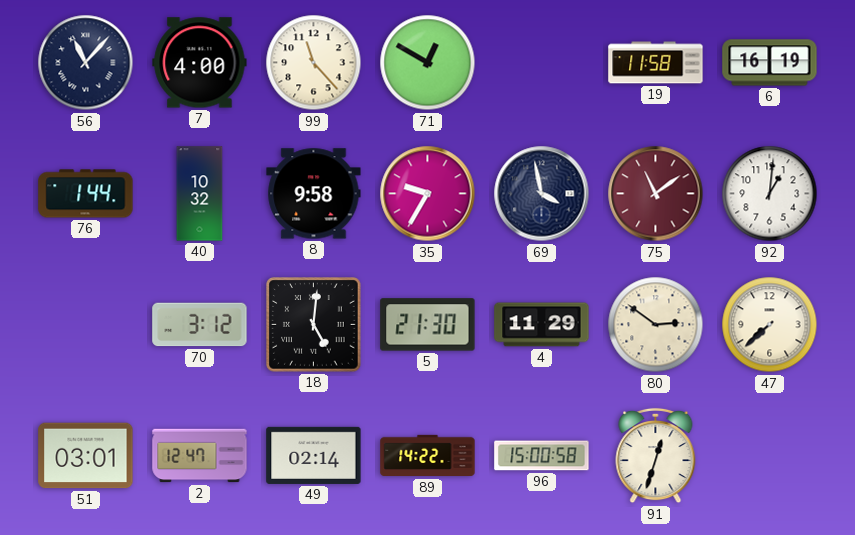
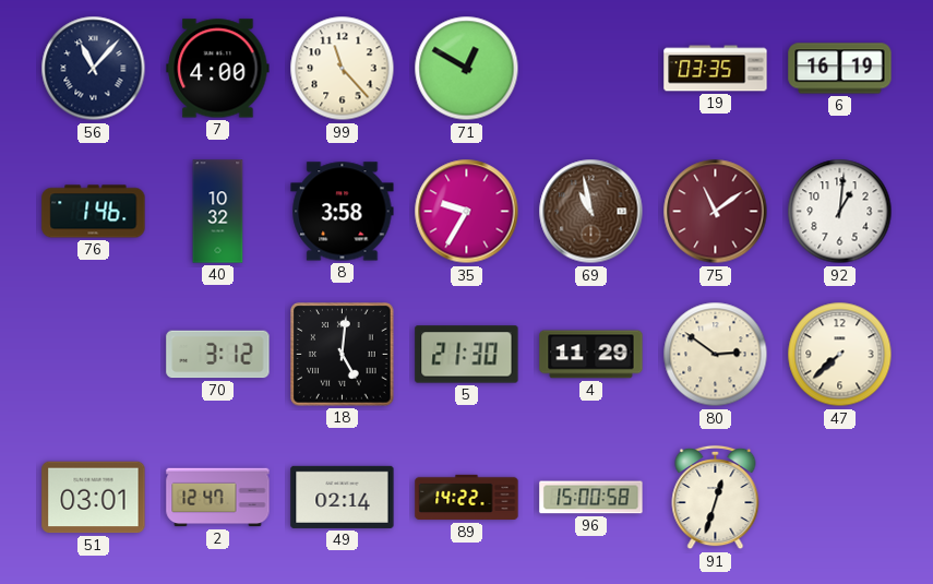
19: 11:58 -> 03:35 (716, 69)
76: 1:44 -> 1:46 (94, 212)
8: 9:58 -> 3:58 (343, 212)
69: 3:58 -> 10:58 (591, 212)
69 dial: navy -> brown (591, 212)
